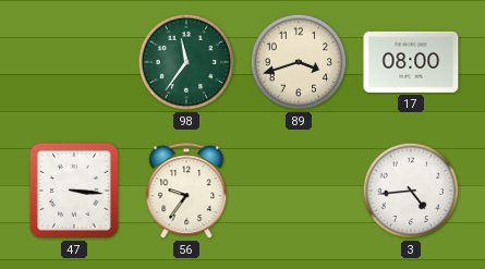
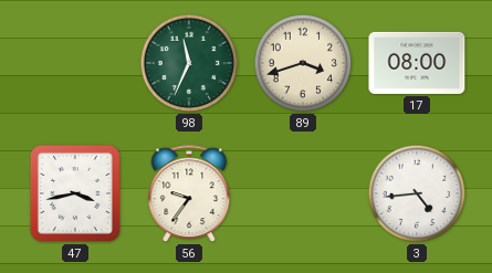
98: 11:36 -> 11:34 (189, 63)
47: 3:16 -> 3:43 (75, 193)
